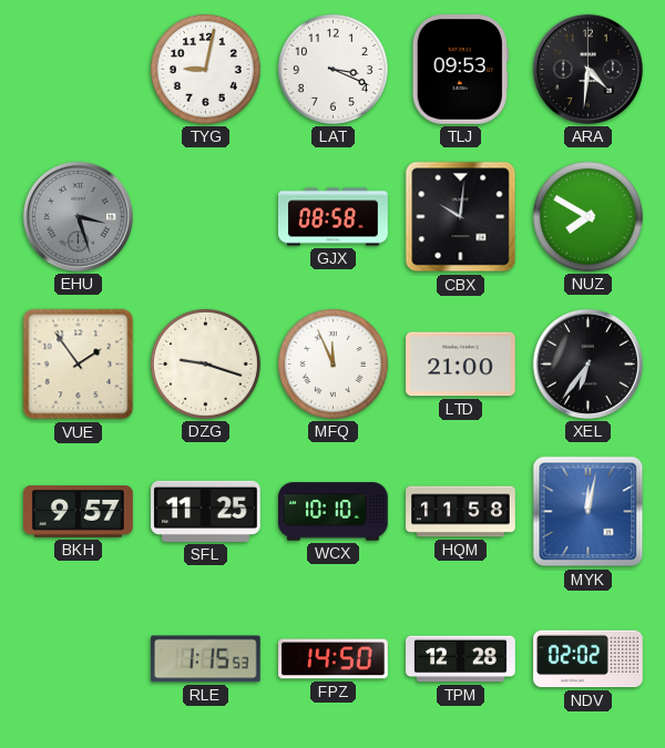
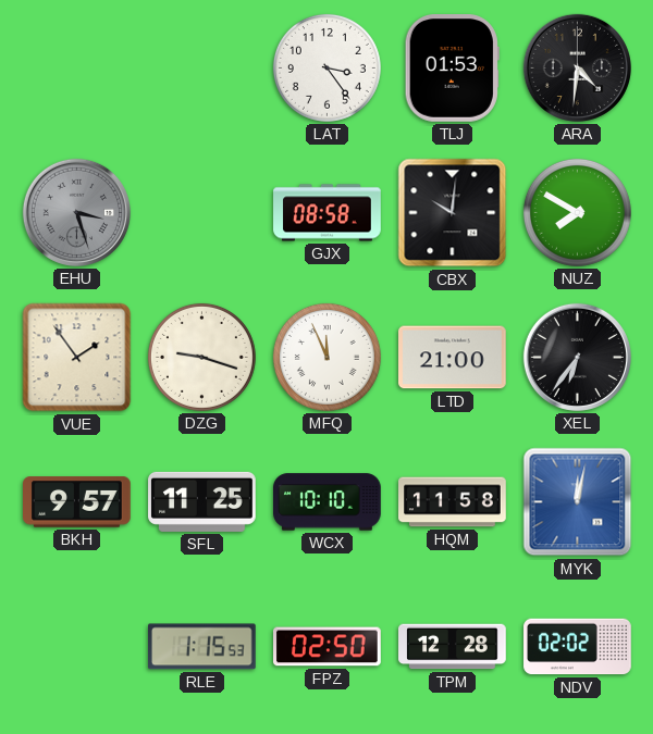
TYG: 9:02 -> none (205, 69)
LAT: 3:19 -> 3:24 (326, 67)
TLJ: 09:53 -> 01:53 (452, 69)
FPZ: 14:50 -> 02:50 (328, 647)
